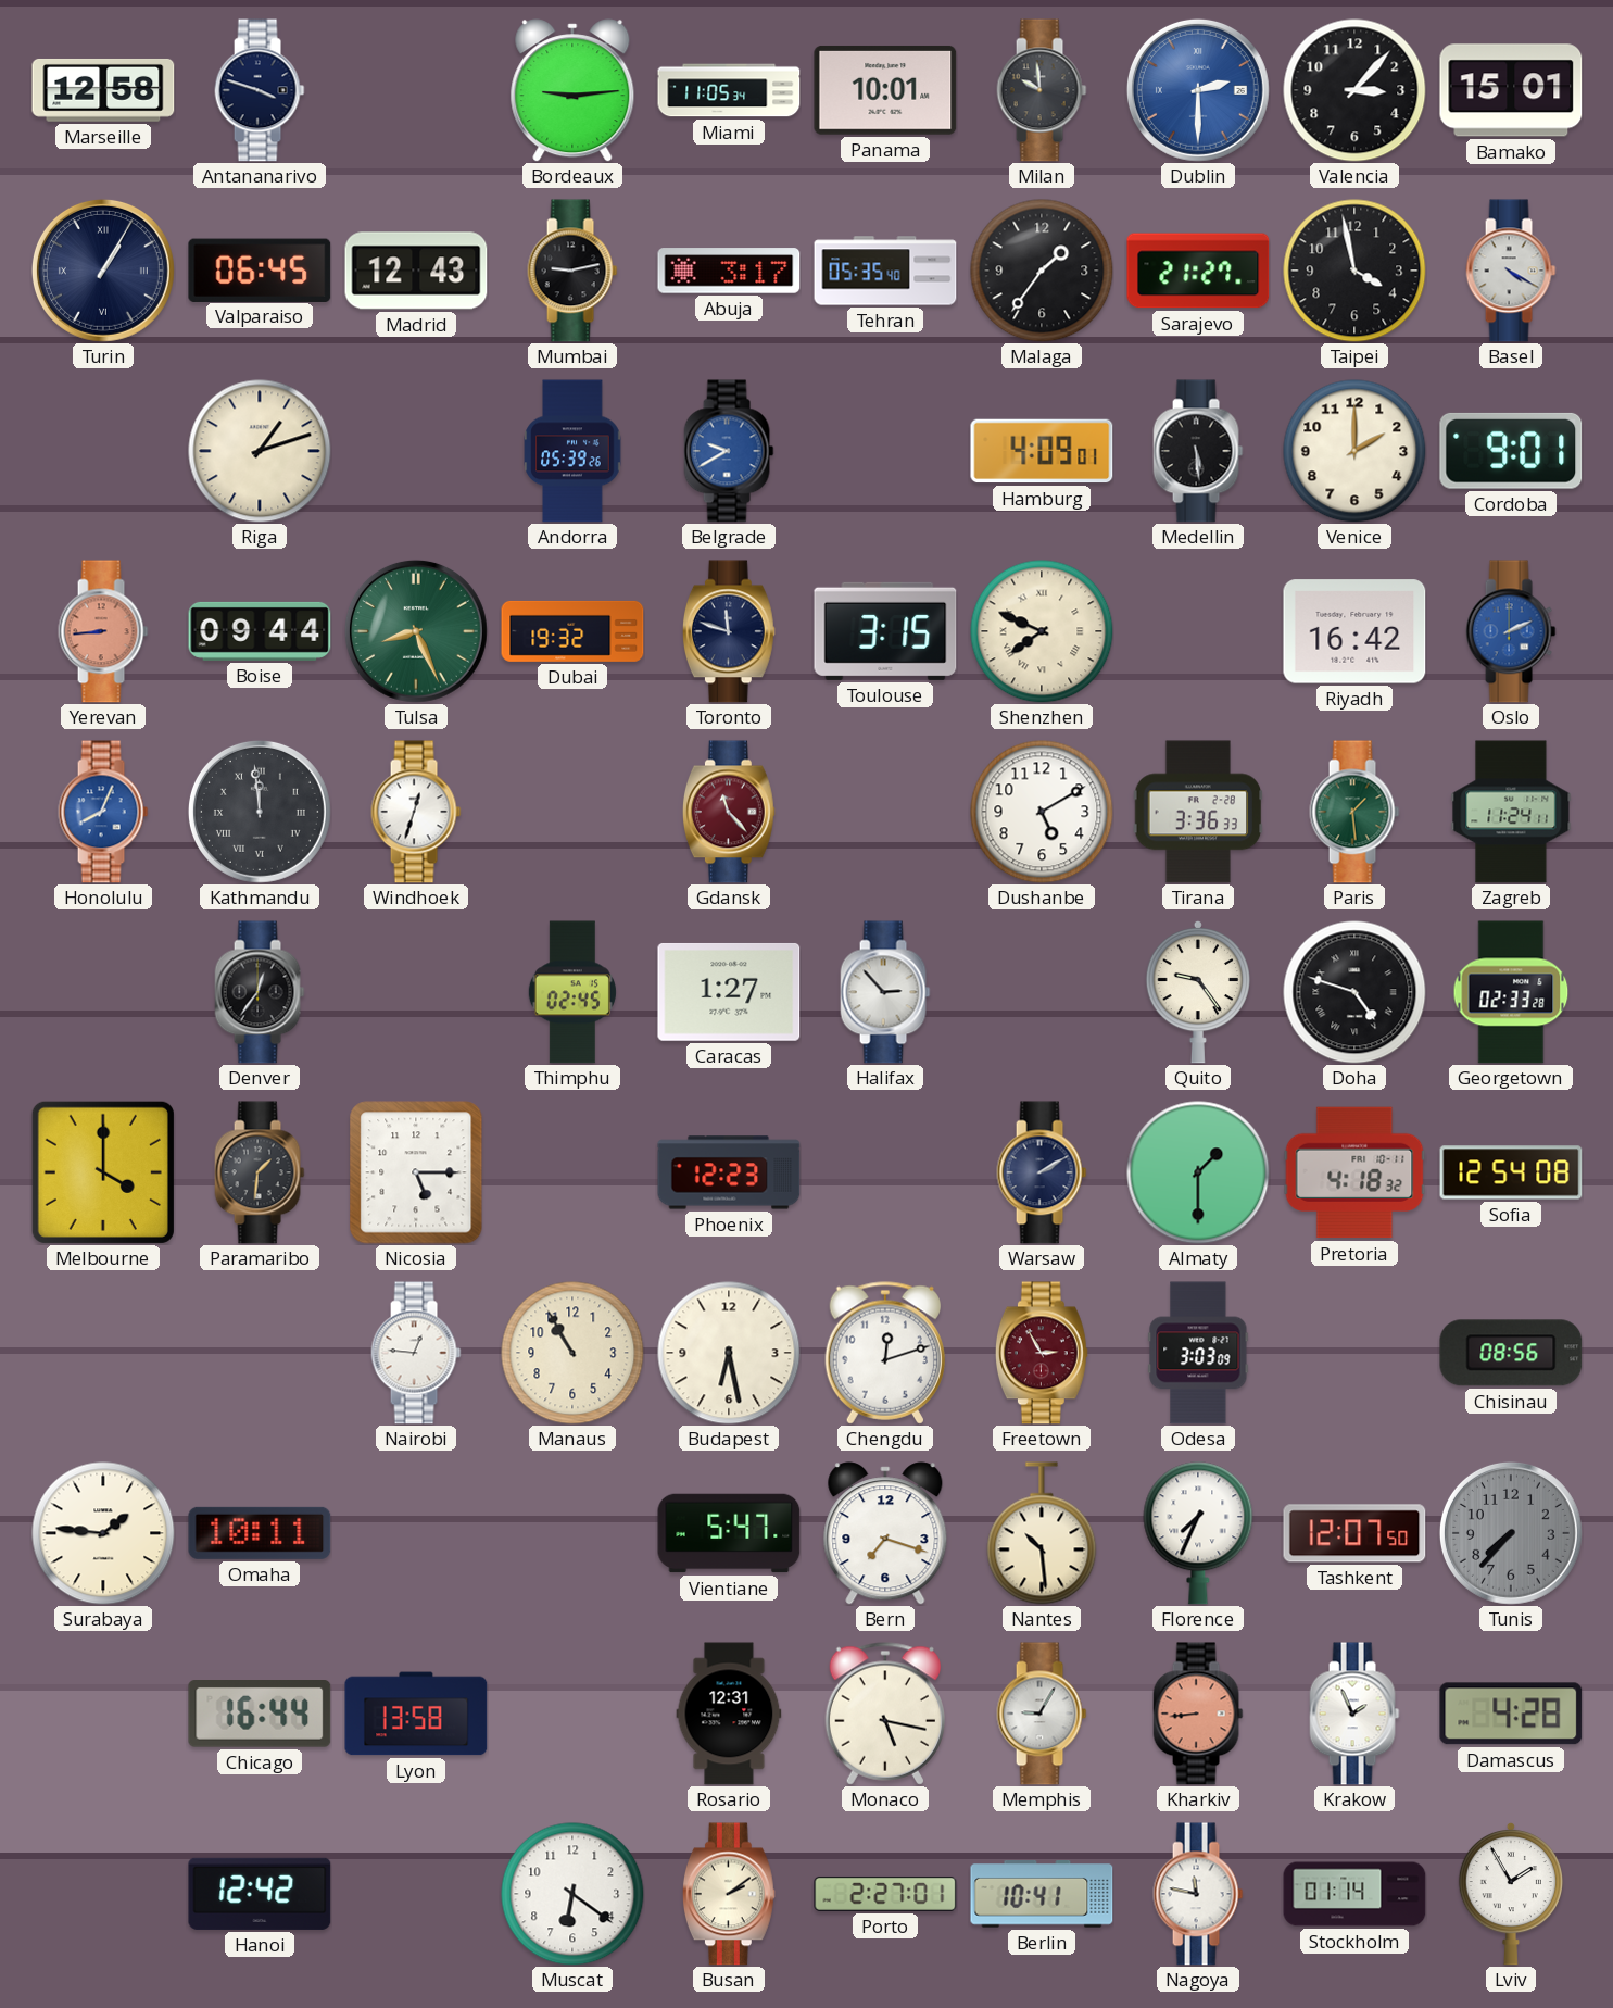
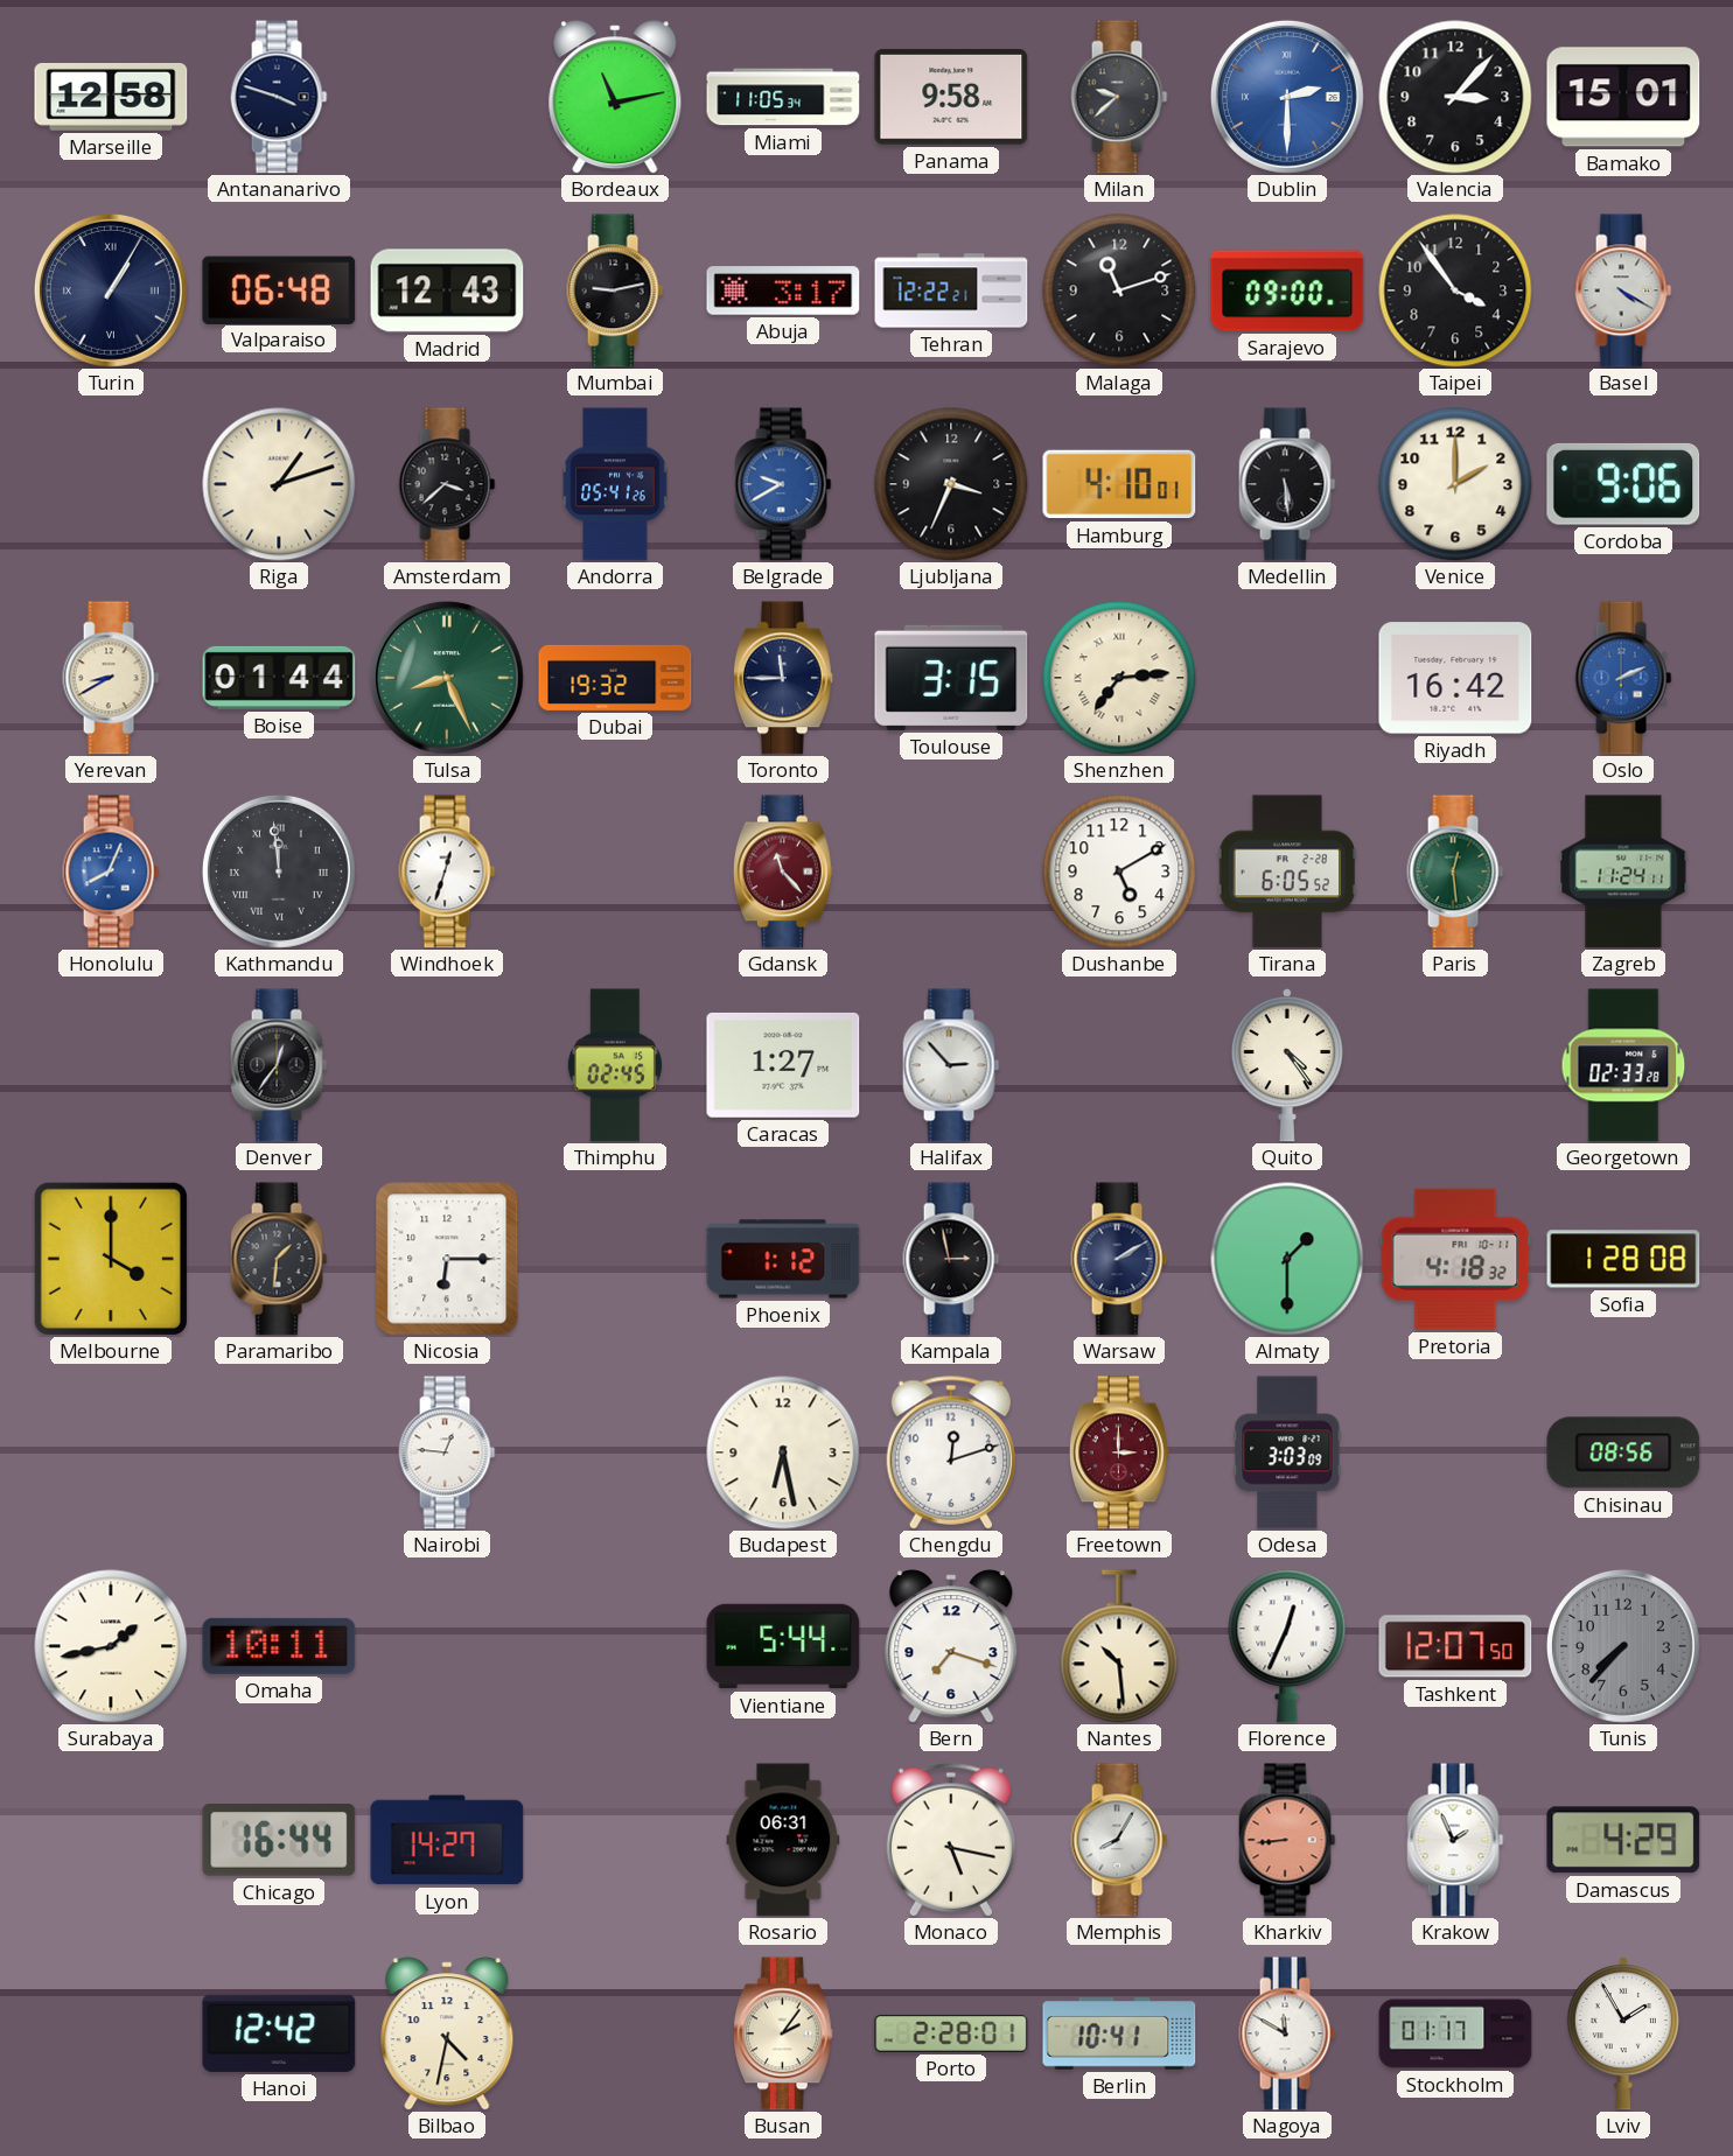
Bordeaux: 9:14 -> 11:13 (615, 97)
Panama: 10:01 -> 9:58 (951, 97)
Milan: 9:59 -> 9:38 (1119, 97)
Valparaiso: 06:45 -> 06:48 (279, 289)
Tehran: 05:35 -> 12:22 (951, 290)
Malaga: 1:36 -> 11:12 (1119, 290)
Sarajevo: 21:27 -> 09:00 (1287, 290)
Taipei: 3:58 -> 3:54 (1455, 290)
Amsterdam: none -> 3:38 (447, 484)
Andorra: 05:39 -> 05:41 (615, 484)
Ljubljana: none -> 3:34 (951, 484)
Hamburg: 4:09 -> 4:10 (1119, 484)
Cordoba: 9:01 -> 9:06 (1623, 484)
Yerevan: 8:44 -> 8:40 (111, 678)
Yerevan dial: salmon -> cream (111, 678)
Boise: 09:44 -> 01:44 (279, 678)
Toronto: 11:48 -> 11:45 (783, 678)
Shenzhen: 7:49 -> 7:14 (1119, 678)
Tirana: 3:36 -> 6:05 (1287, 871)
Paris: 1:29 -> 12:29 (1455, 871)
Quito: 9:24 -> 4:24 (1287, 1065)
Doha: 4:48 -> none (1354, 992)
Nicosia: 5:15 -> 6:15 (447, 1259)
Phoenix: 12:23 -> 1:12 (783, 1259)
Kampala: none -> 2:58 (951, 1259)
Sofia: 12:54 -> 1:28 (1623, 1259)
Manaus: 10:55 -> none (572, 1353)
Freetown: 2:55 -> 3:00 (1119, 1452)
Surabaya: 1:46 -> 1:43 (111, 1646)
Vientiane: 5:47 -> 5:44 (783, 1646)
Florence: 7:34 -> 12:34 (1287, 1646)
Lyon: 13:58 -> 14:27 (447, 1840)
Rosario: 12:31 -> 06:31 (783, 1840)
Memphis: 9:05 -> 8:05 (1119, 1840)
Damascus: 4:28 -> 4:29 (1623, 1840)
Bilbao: none -> 4:32 (447, 2034)
Muscat: 6:21 -> none (572, 1894)
Busan: 2:09 -> 2:06 (783, 2034)
Porto: 2:27 -> 2:28 (951, 2034)
Nagoya: 11:47 -> 11:50 (1287, 2034)
Stockholm: 01:14 -> 01:17 (1455, 2034)
